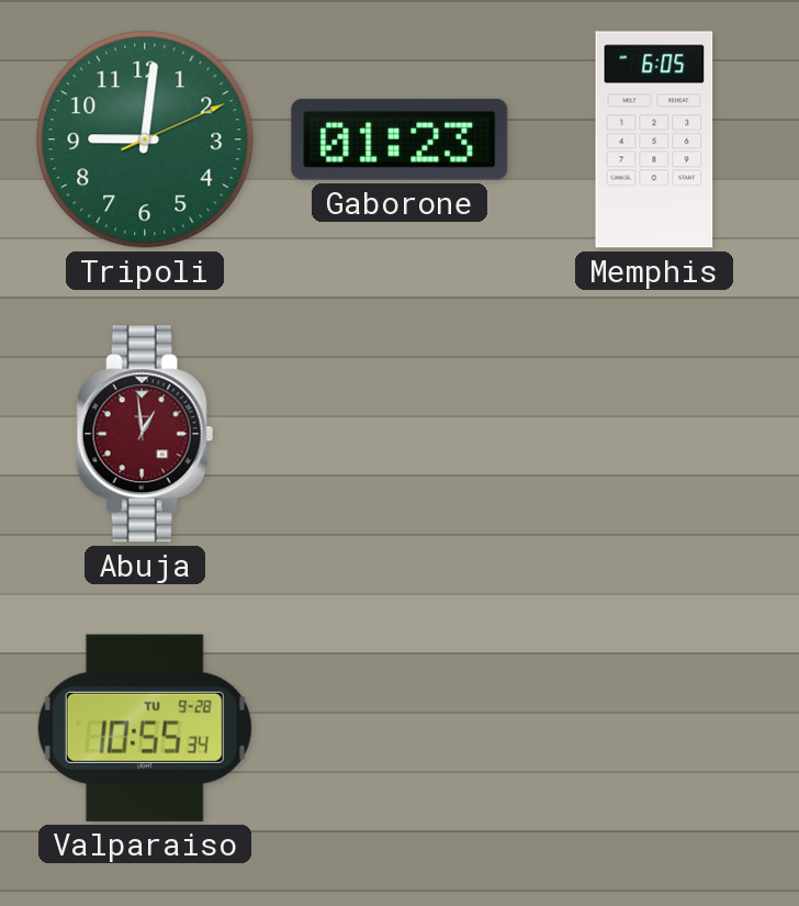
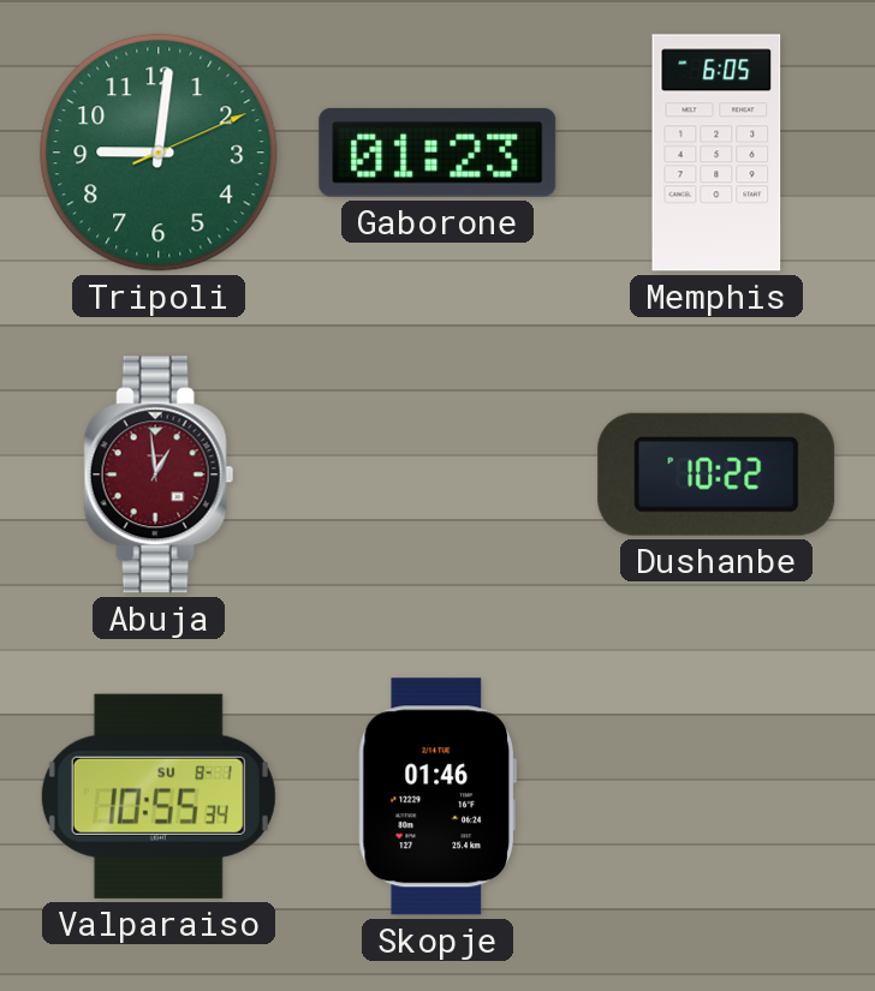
Dushanbe: none -> 10:22 (716, 474)
Valparaiso date: TU 9-28 -> SU 8-1 (159, 796)
Skopje: none -> 01:46 (436, 796)
